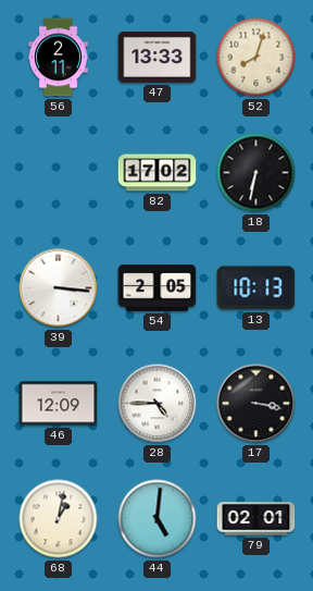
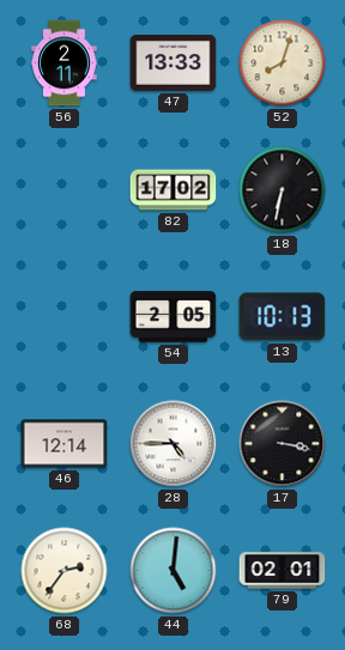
39: 3:16 -> none (59, 288)
46: 12:09 -> 12:14 (65, 444)
68: 1:02 -> 2:36 (65, 571)
